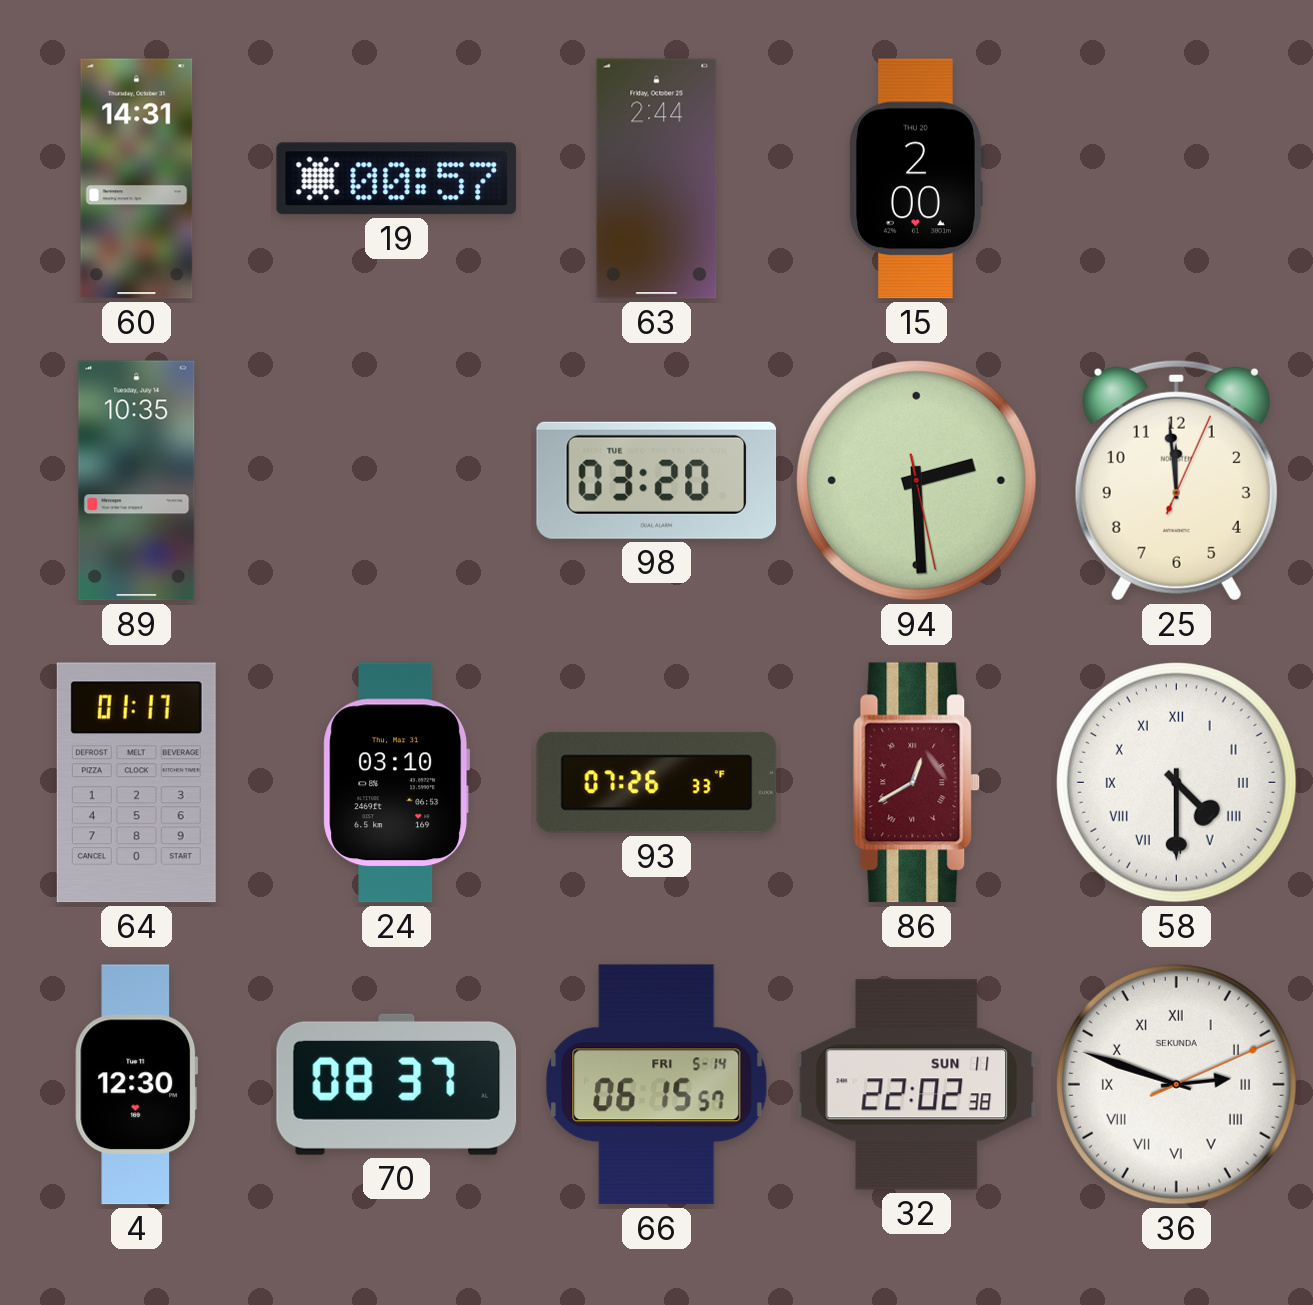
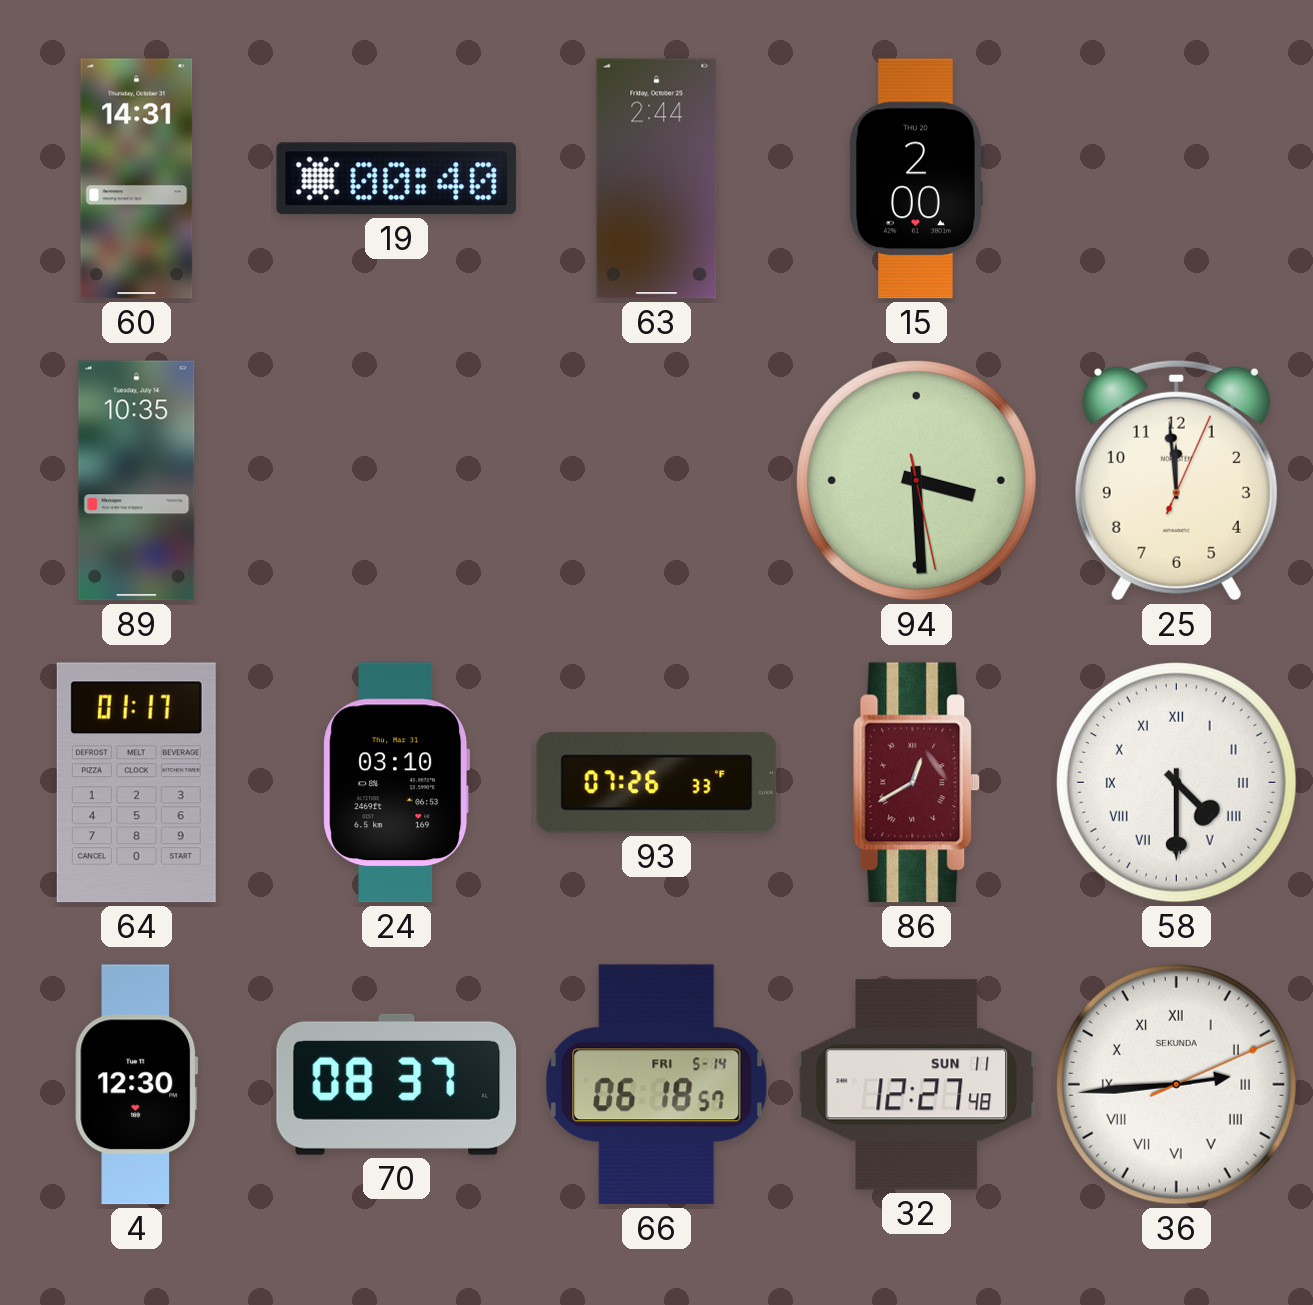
19: 00:57 -> 00:40 (397, 179)
98: 03:20 -> none (657, 480)
94: 2:29 -> 3:29 (916, 480)
66: 06:15 -> 06:18 (657, 1085)
32: 22:02 -> 12:27 (917, 1085)
36: 2:48 -> 2:44 (1176, 1084)
